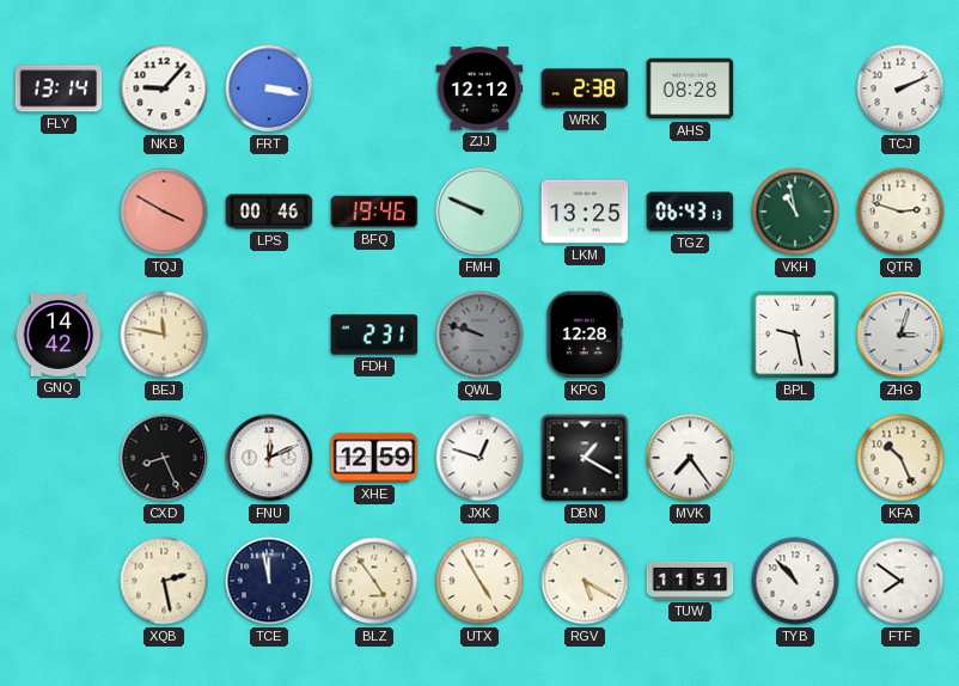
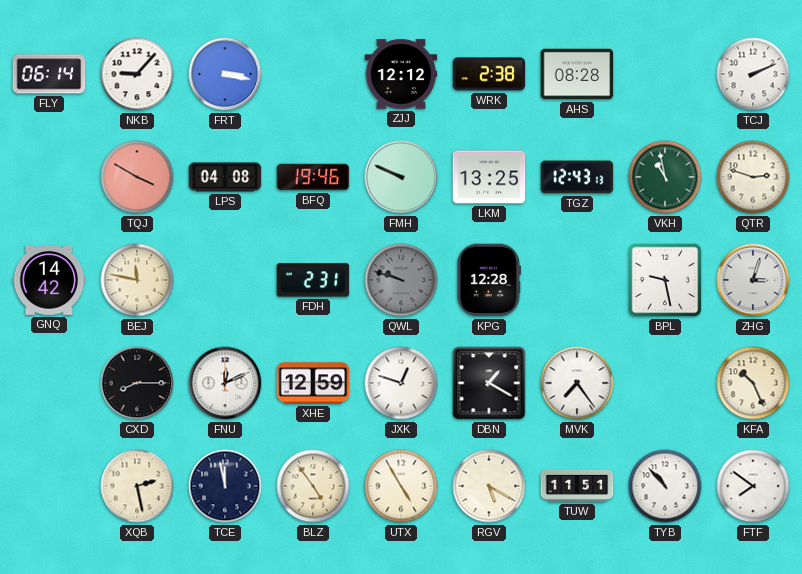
FLY: 13:14 -> 06:14 (49, 74)
LPS: 00:46 -> 04:08 (225, 177)
TGZ: 06:43 -> 12:43 (577, 177)
CXD: 8:26 -> 8:15 (137, 383)
